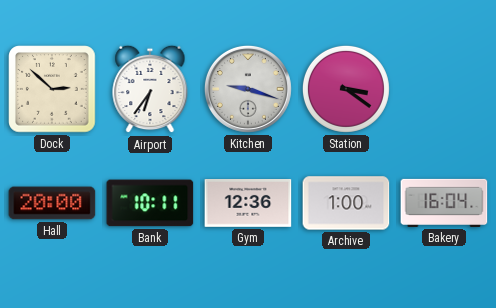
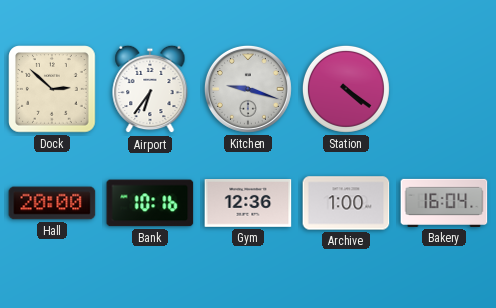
Station: 3:21 -> 4:21 (346, 89)
Bank: 10:11 -> 10:16 (150, 203)
